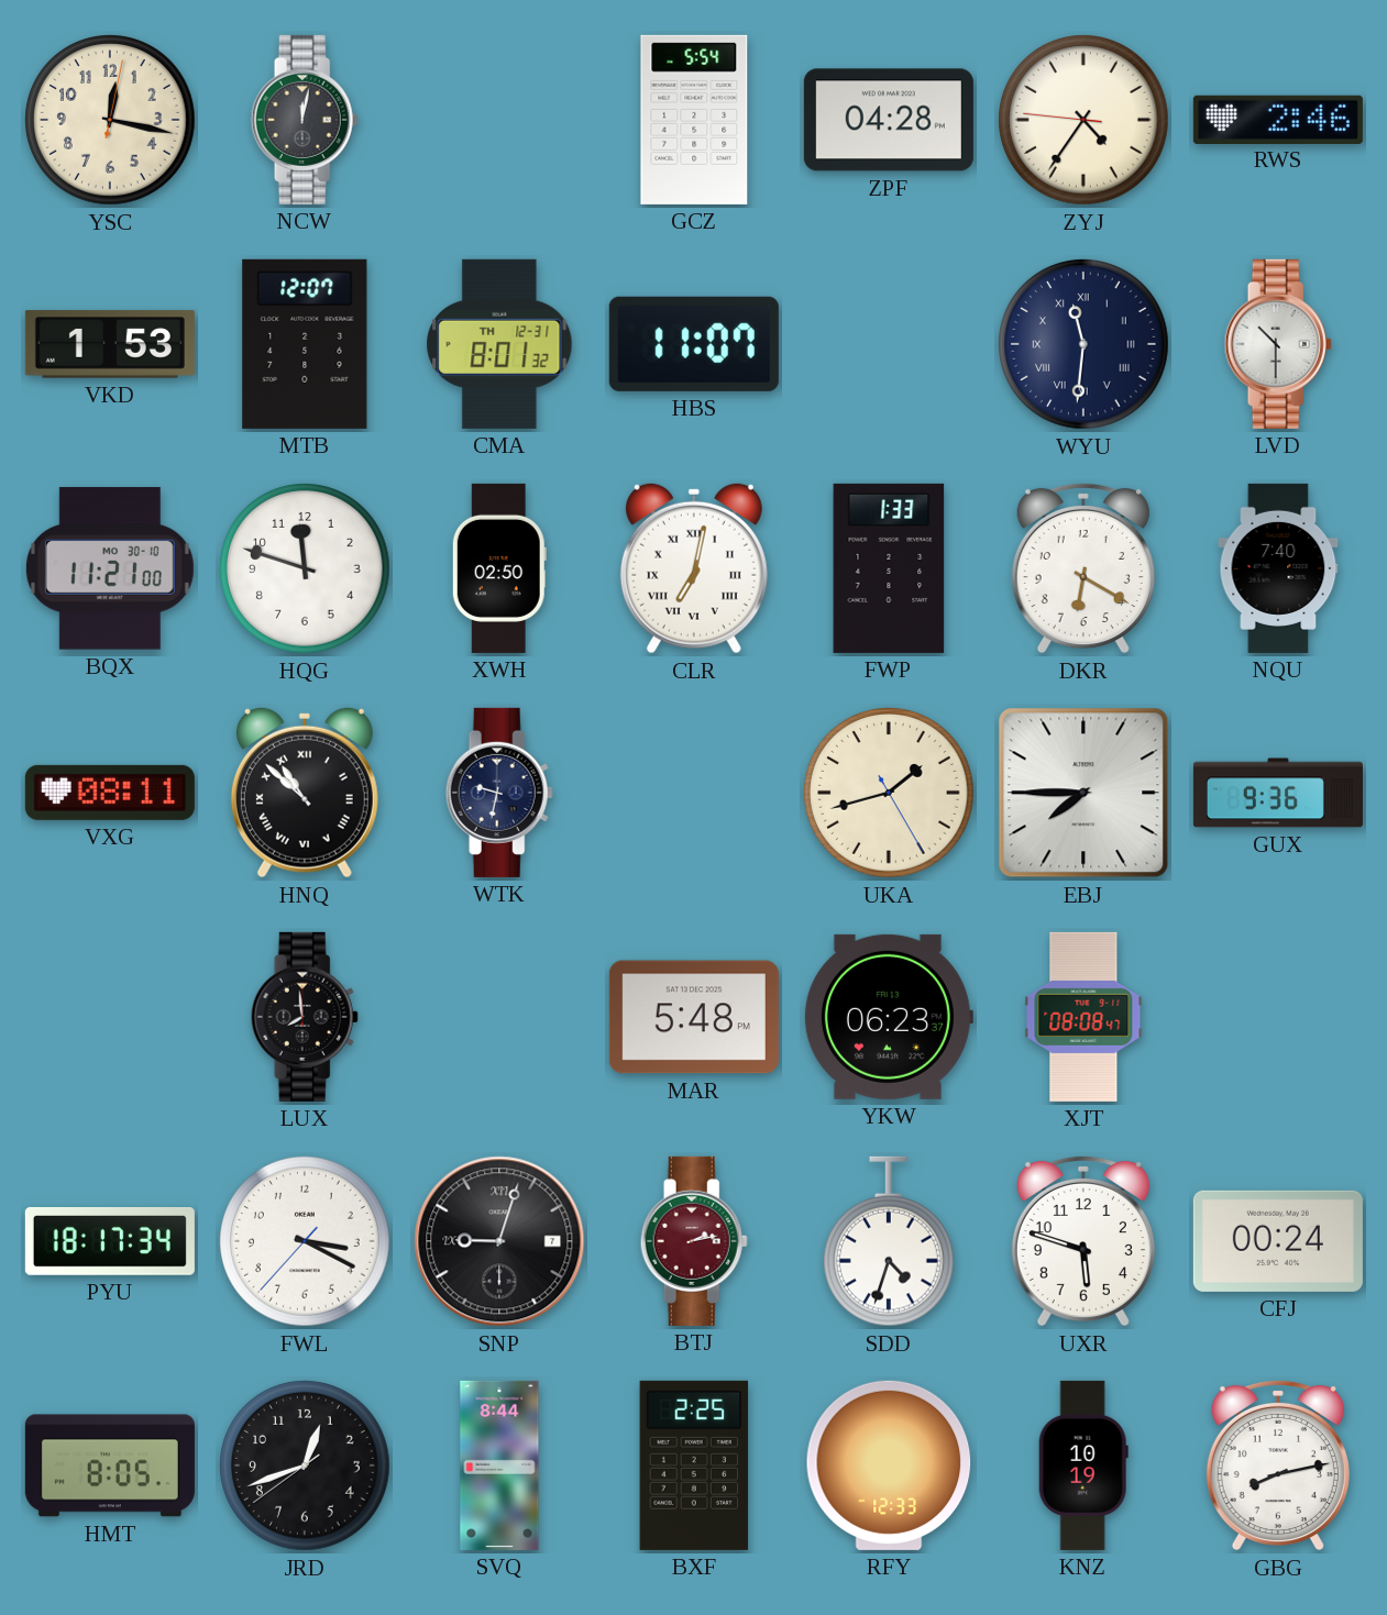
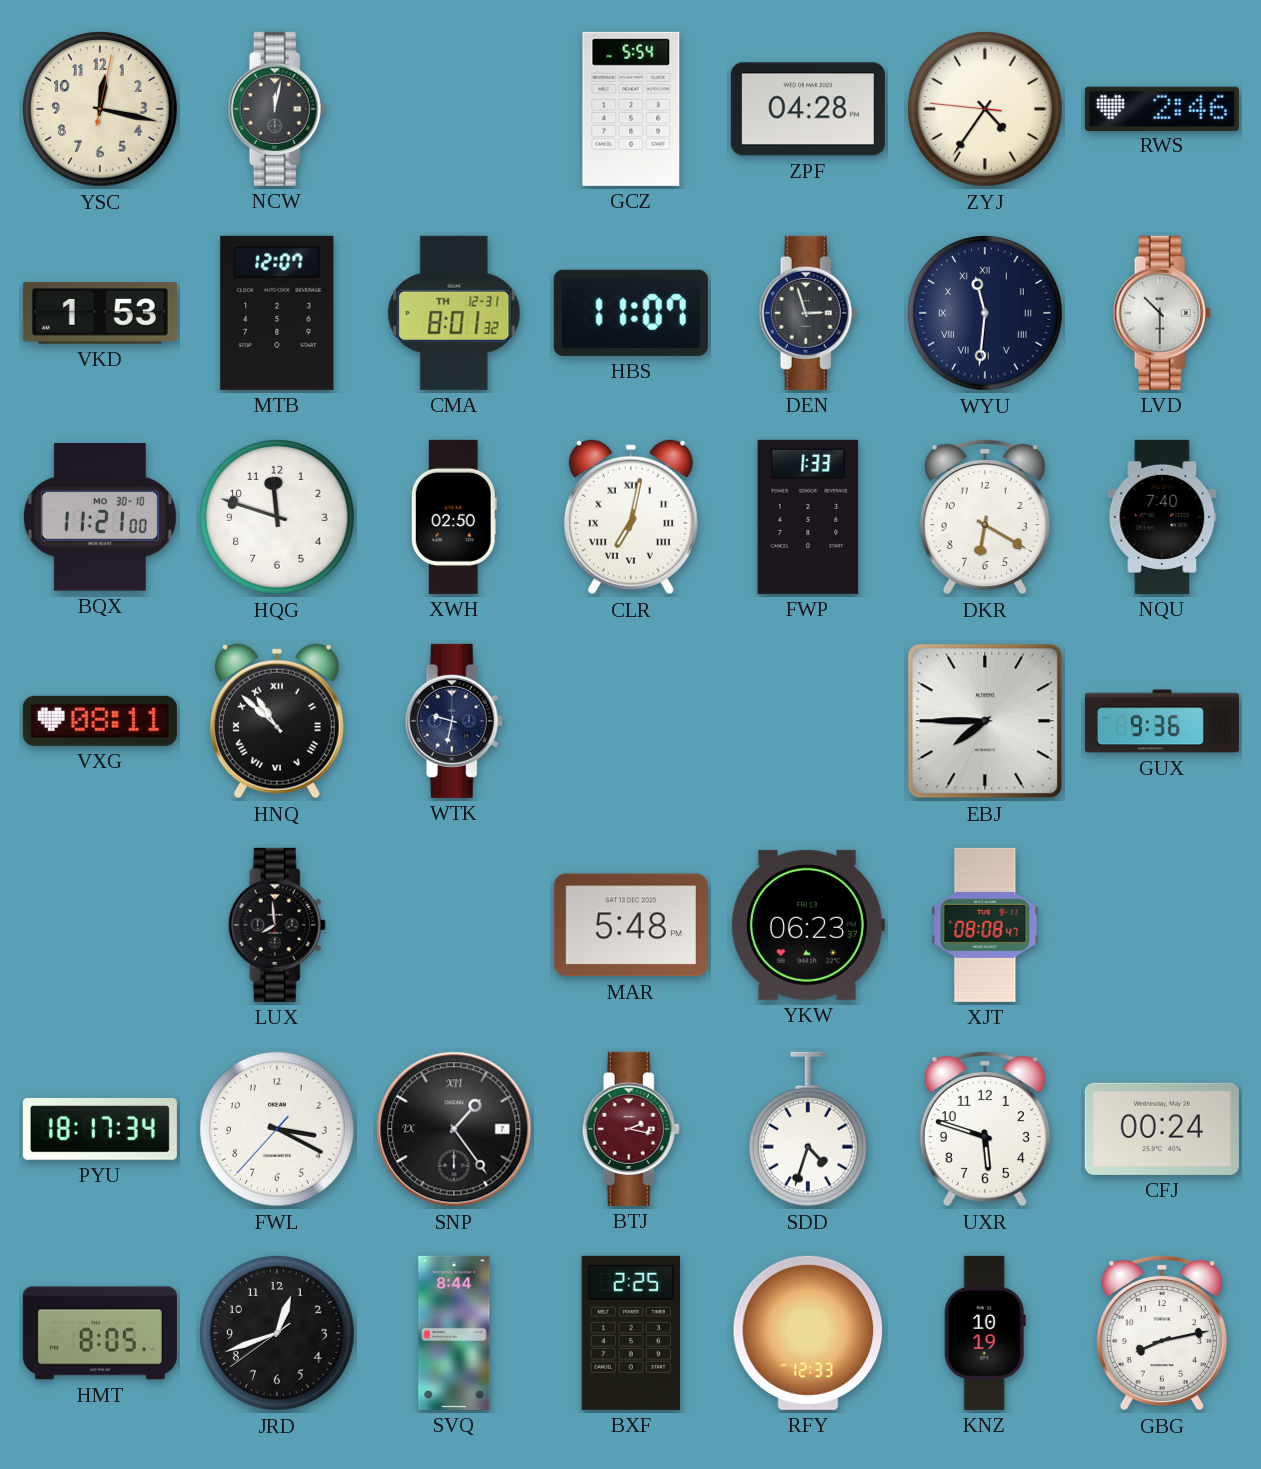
DEN: none -> 2:57 (808, 313)
UKA: 1:42 -> none (890, 794)
SNP: 9:03 -> 1:24 (454, 1129)
BTJ: 2:13 -> 2:17 (631, 1129)
